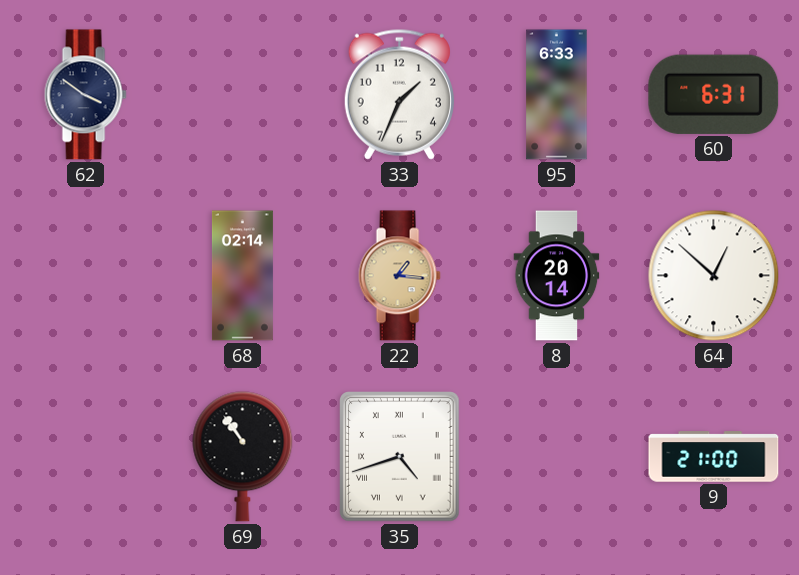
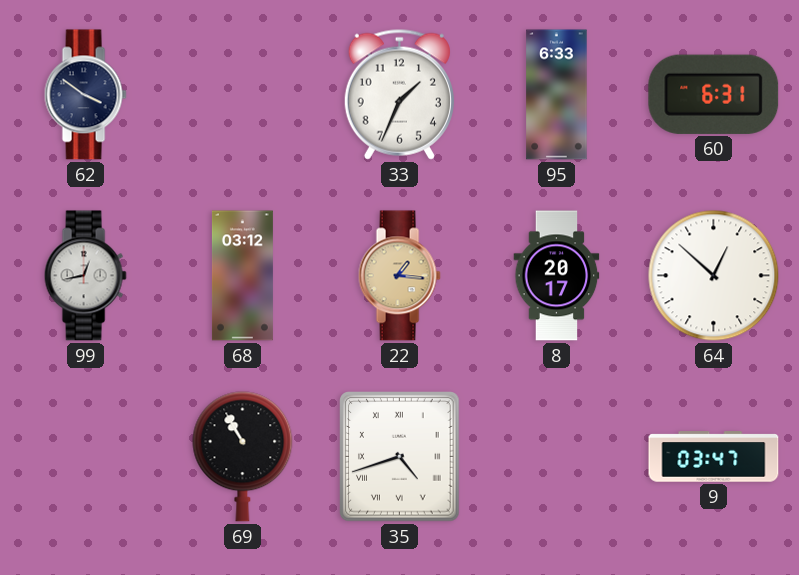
99: none -> 12:43 (85, 276)
68: 02:14 -> 03:12 (242, 276)
8: 20:14 -> 20:17 (557, 276)
69: 10:54 -> 10:55 (243, 457)
9: 21:00 -> 03:47 (714, 457)
